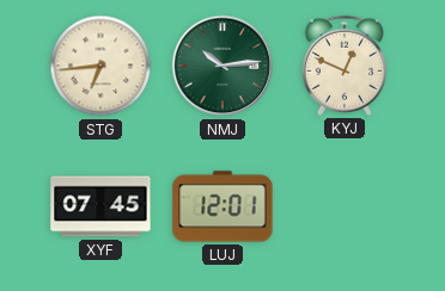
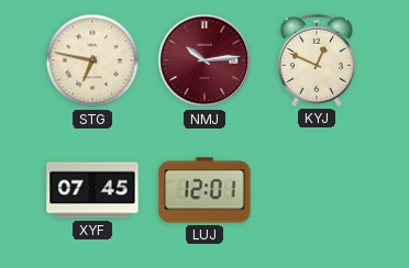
STG: 6:44 -> 6:47 (92, 60)
NMJ dial: green -> burgundy (204, 60)
